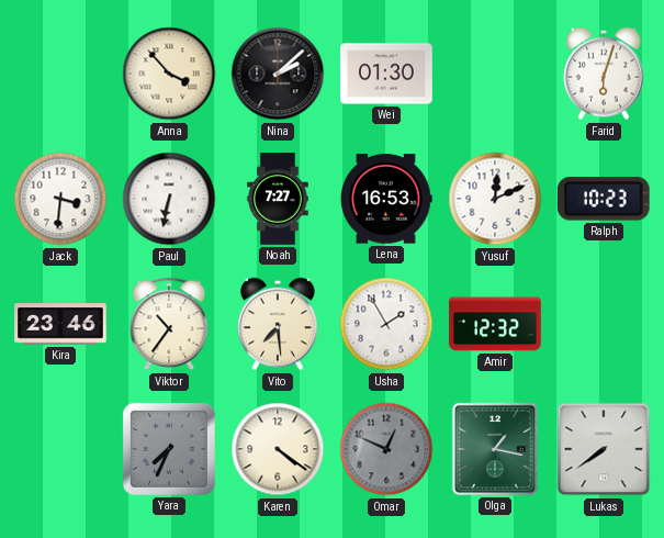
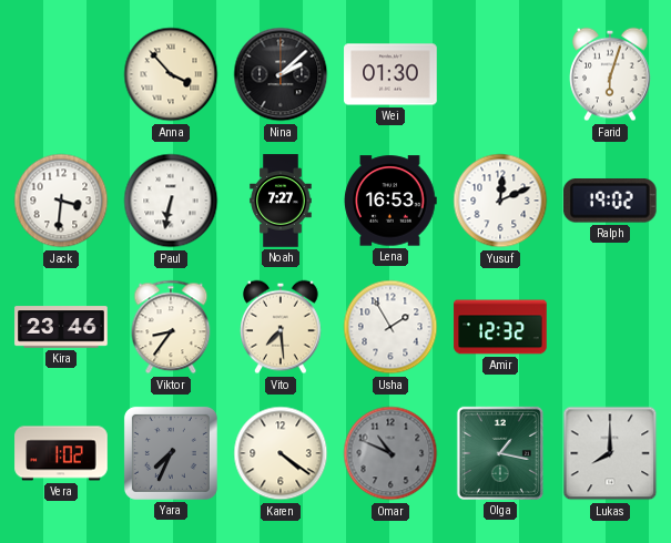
Ralph: 10:23 -> 19:02 (610, 201)
Viktor: 10:36 -> 8:36 (171, 327)
Vera: none -> 1:02 (61, 453)
Omar: 12:49 -> 10:49 (390, 453)
Lukas: 7:39 -> 8:00 (610, 453)
